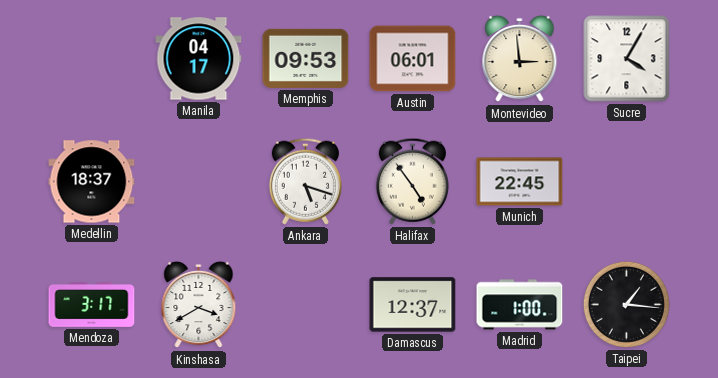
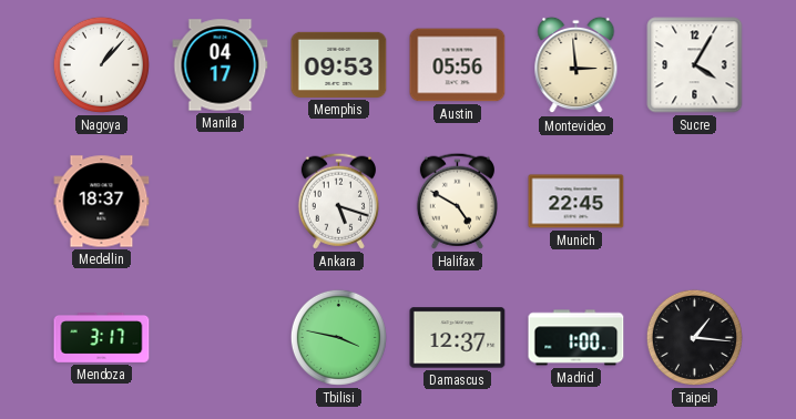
Nagoya: none -> 1:07 (101, 64)
Austin: 06:01 -> 05:56 (458, 65)
Halifax: 4:54 -> 4:50 (457, 201)
Kinshasa: 3:40 -> none (199, 305)
Tbilisi: none -> 3:47 (338, 337)
